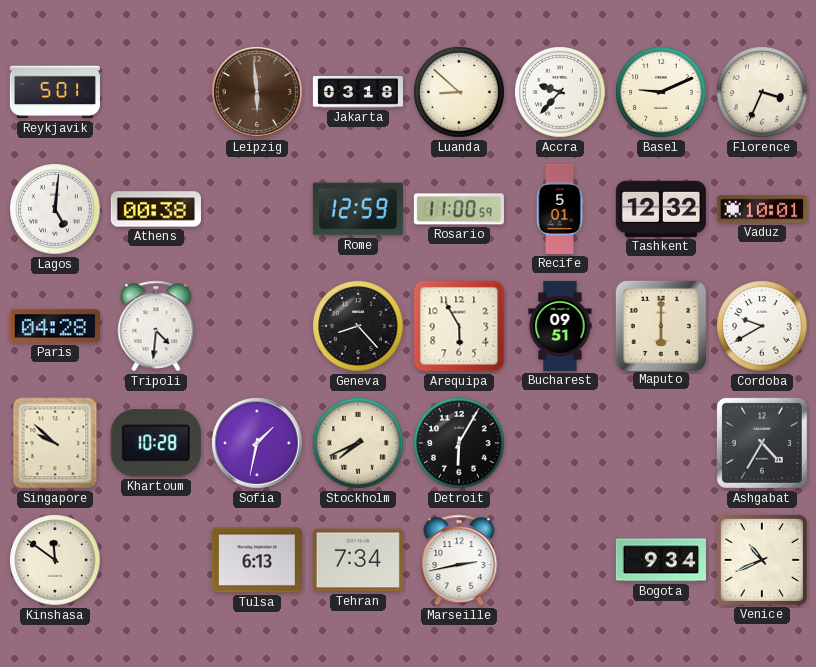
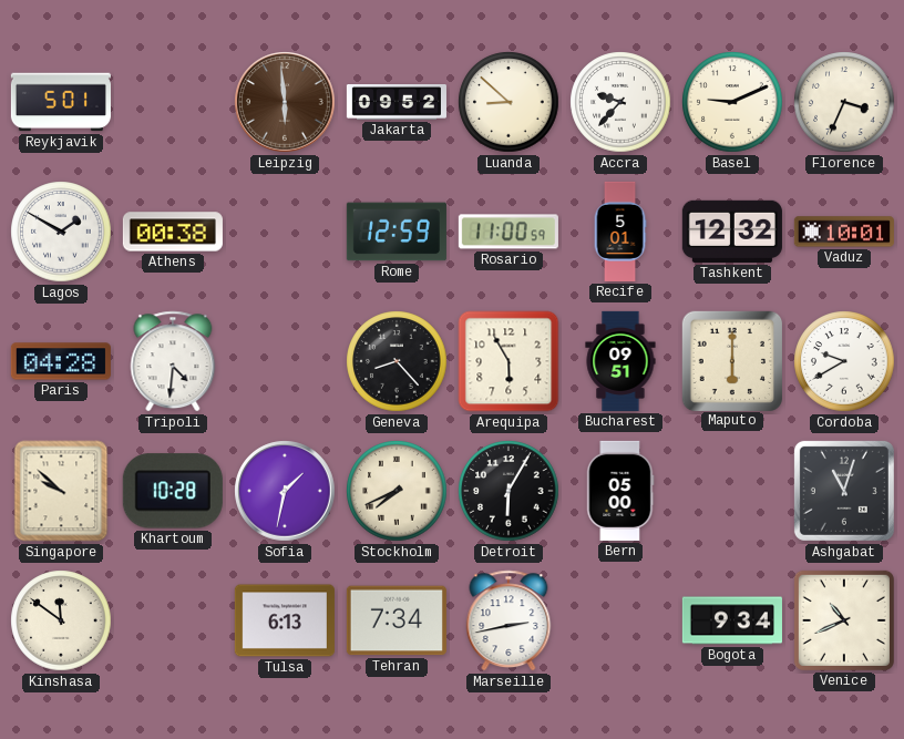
Jakarta: 03:18 -> 09:52 (397, 103)
Lagos: 5:01 -> 1:50 (61, 232)
Bern: none -> 05:00 (620, 491)
Ashgabat: 4:35 -> 11:03 (844, 491)
